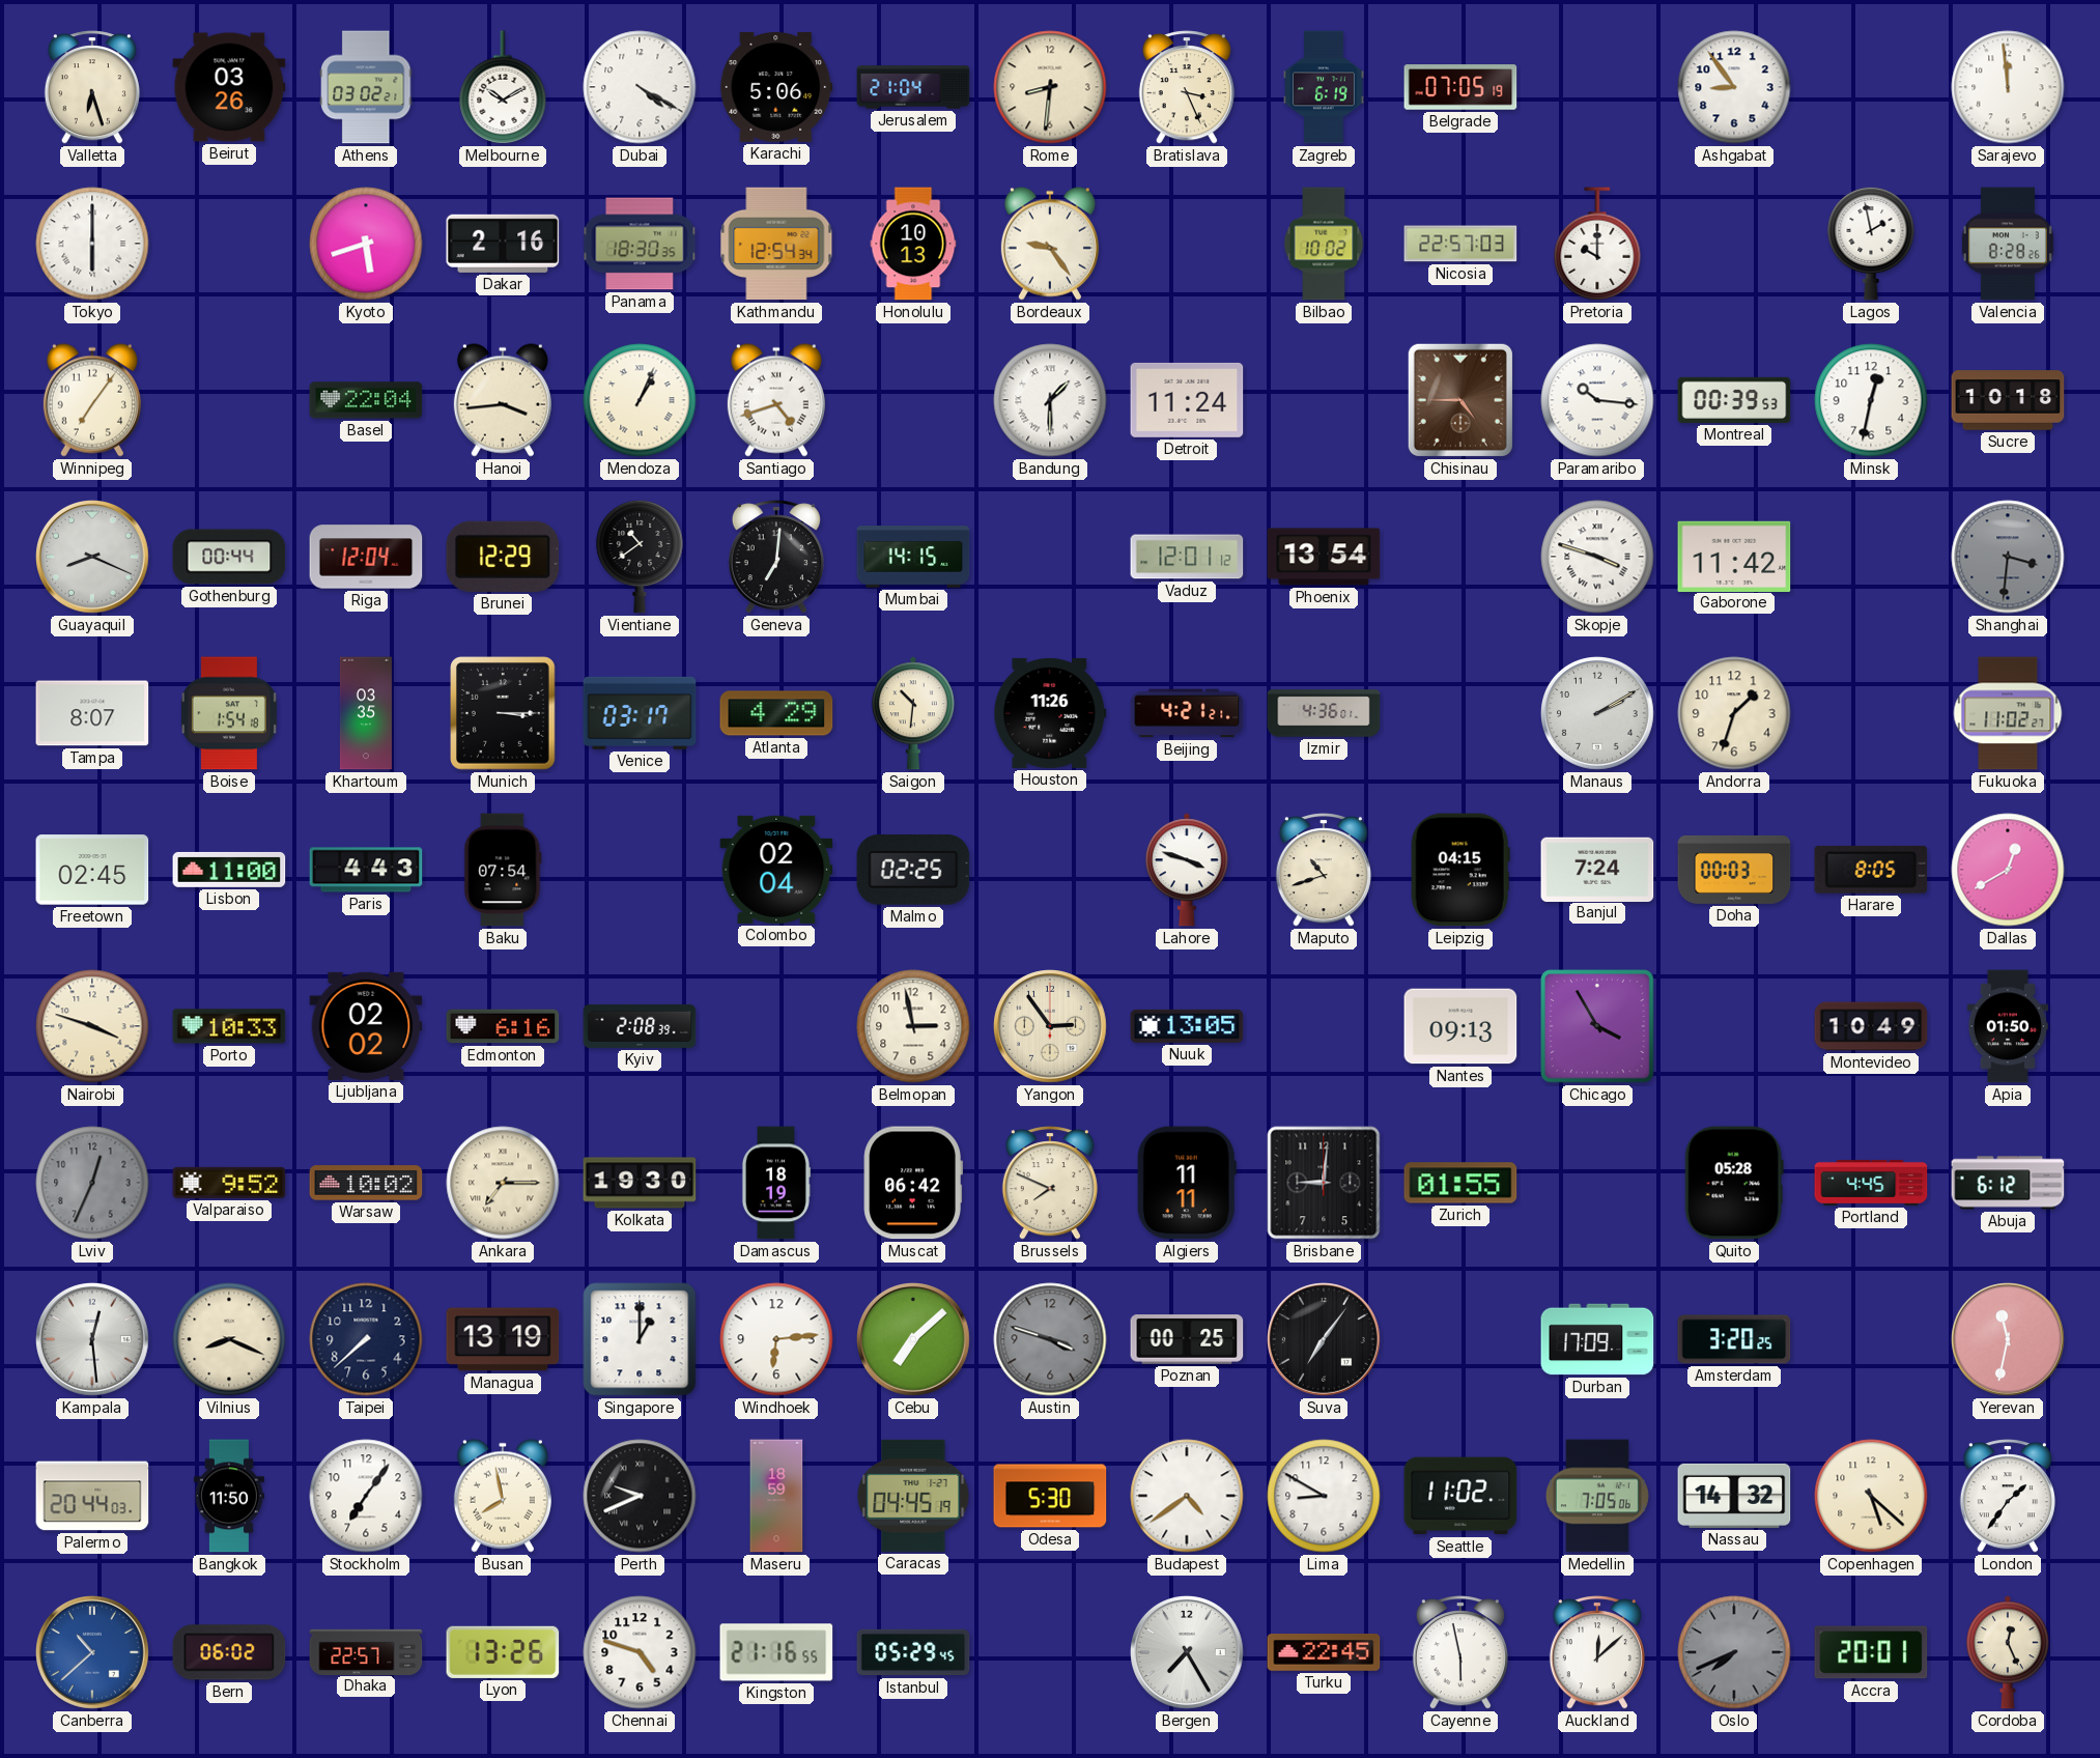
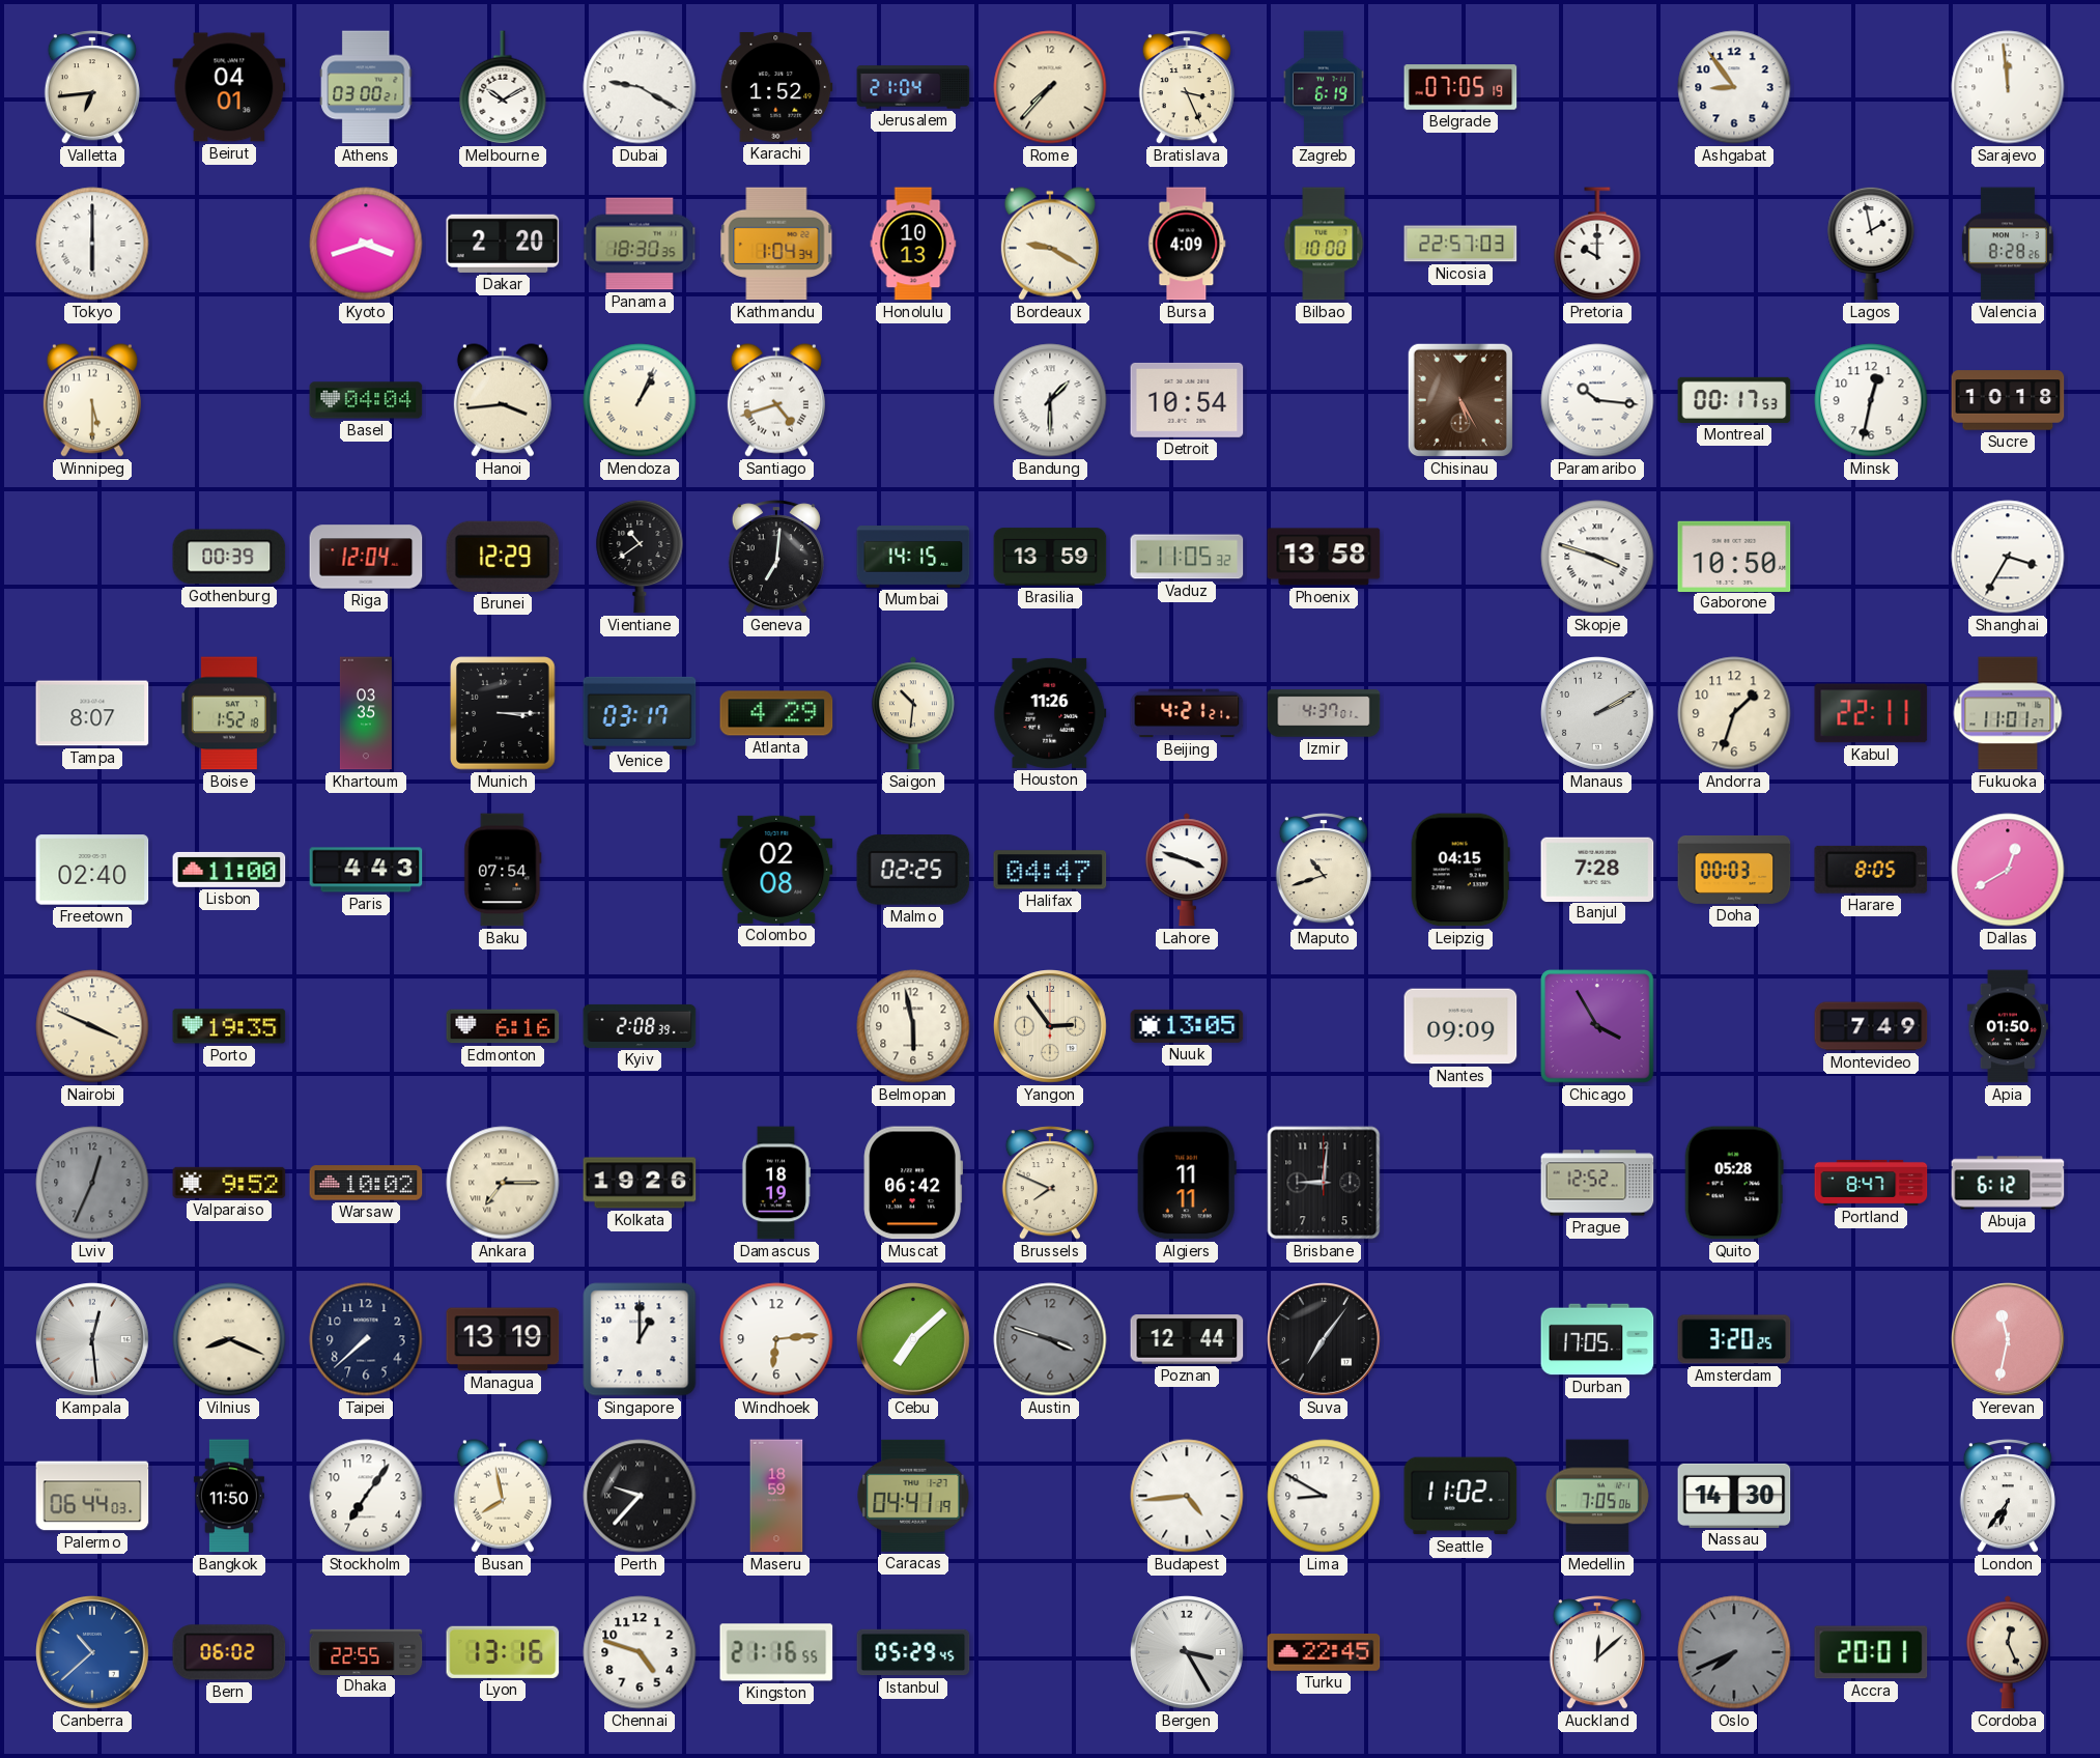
Valletta: 6:27 -> 6:44 (92, 87)
Beirut: 03:26 -> 04:01 (229, 87)
Athens: 03:02 -> 03:00 (366, 87)
Dubai: 4:20 -> 9:20 (640, 87)
Karachi: 5:06 -> 1:52 (776, 88)
Rome: 8:31 -> 7:37 (1050, 87)
Kyoto: 5:42 -> 3:42 (366, 244)
Dakar: 2:16 -> 2:20 (503, 244)
Kathmandu: 12:54 -> 1:04 (776, 244)
Bordeaux: 9:24 -> 9:20 (1050, 244)
Bursa: none -> 4:09 (1187, 244)
Bilbao: 10:02 -> 10:00 (1324, 244)
Winnipeg: 7:06 -> 5:30 (92, 400)
Basel: 22:04 -> 04:04 (366, 400)
Detroit: 11:24 -> 10:54 (1187, 400)
Chisinau: 4:45 -> 5:25 (1460, 400)
Montreal: 00:39 -> 00:17 (1734, 400)
Guayaquil: 8:19 -> none (93, 558)
Gothenburg: 00:44 -> 00:39 (229, 557)
Brasilia: none -> 13:59 (1050, 557)
Vaduz: 12:01 -> 11:05 (1187, 557)
Phoenix: 13:54 -> 13:58 (1324, 557)
Gaborone: 11:42 -> 10:50 (1734, 556)
Shanghai: 3:31 -> 3:35 (2008, 557)
Shanghai dial: grey -> white (2008, 557)
Boise: 1:54 -> 1:52 (229, 713)
Izmir: 4:36 -> 4:37 (1324, 713)
Kabul: none -> 22:11 (1871, 713)
Fukuoka: 11:02 -> 11:01 (2008, 713)
Freetown: 02:45 -> 02:40 (92, 870)
Colombo: 02:04 -> 02:08 (776, 870)
Halifax: none -> 04:47 (1050, 870)
Banjul: 7:24 -> 7:28 (1597, 869)
Nairobi: 3:48 -> 3:49 (92, 1026)
Porto: 10:33 -> 19:35 (229, 1026)
Ljubljana: 02:02 -> none (366, 1026)
Belmopan: 2:58 -> 5:58 (913, 1026)
Nantes: 09:13 -> 09:09 (1460, 1026)
Montevideo: 10:49 -> 7:49 (1871, 1026)
Kolkata: 19:30 -> 19:26 (640, 1183)
Zurich: 01:55 -> none (1460, 1183)
Prague: none -> 12:52 (1597, 1183)
Portland: 4:45 -> 8:47 (1871, 1183)
Poznan: 00:25 -> 12:44 (1187, 1339)
Durban: 17:09 -> 17:05 (1597, 1339)
Palermo: 20:44 -> 06:44 (92, 1496)
Perth: 9:41 -> 9:37 (640, 1496)
Caracas: 04:45 -> 04:41 (913, 1496)
Odesa: 5:30 -> none (1050, 1496)
Budapest: 4:39 -> 4:44 (1187, 1496)
Nassau: 14:32 -> 14:30 (1734, 1496)
Copenhagen: 5:22 -> none (1871, 1496)
London: 1:36 -> 6:36 (2008, 1496)
Dhaka: 22:57 -> 22:55 (366, 1651)
Lyon: 13:26 -> 13:16 (503, 1652)
Bergen: 7:25 -> 3:25 (1188, 1653)
Cayenne: 5:58 -> none (1460, 1652)
